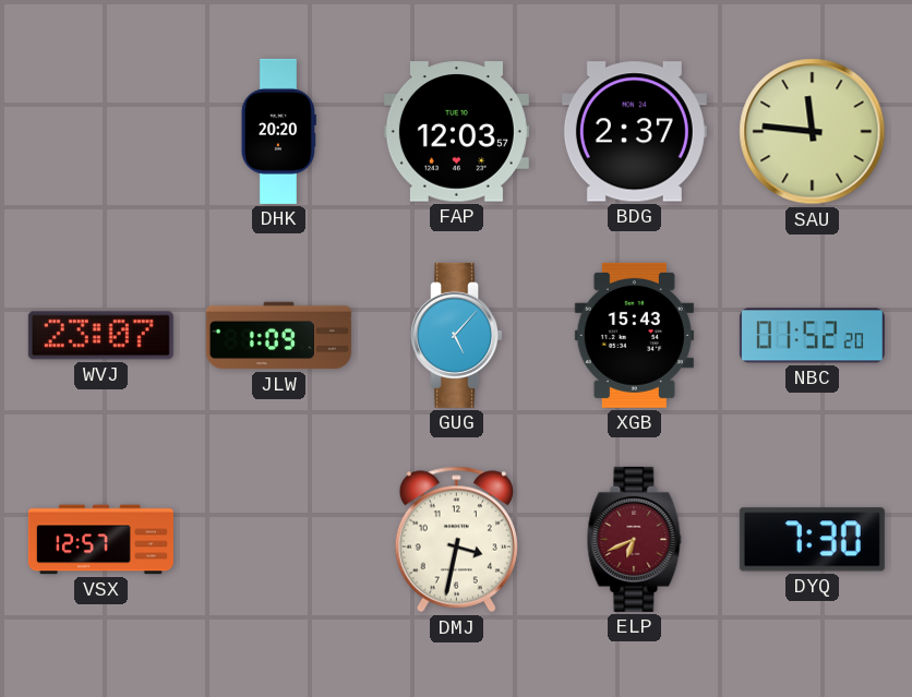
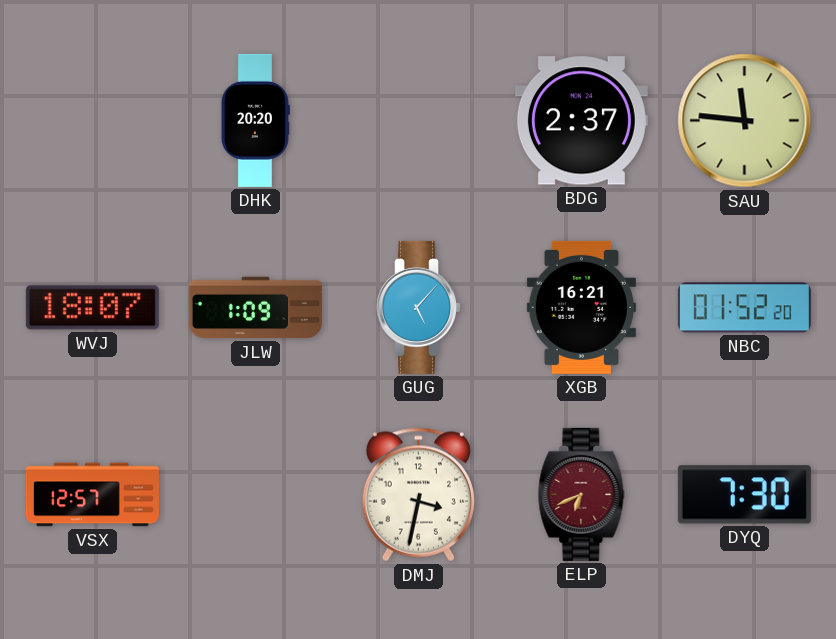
FAP: 12:03 -> none (456, 132)
WVJ: 23:07 -> 18:07 (92, 308)
XGB: 15:43 -> 16:21 (581, 307)
